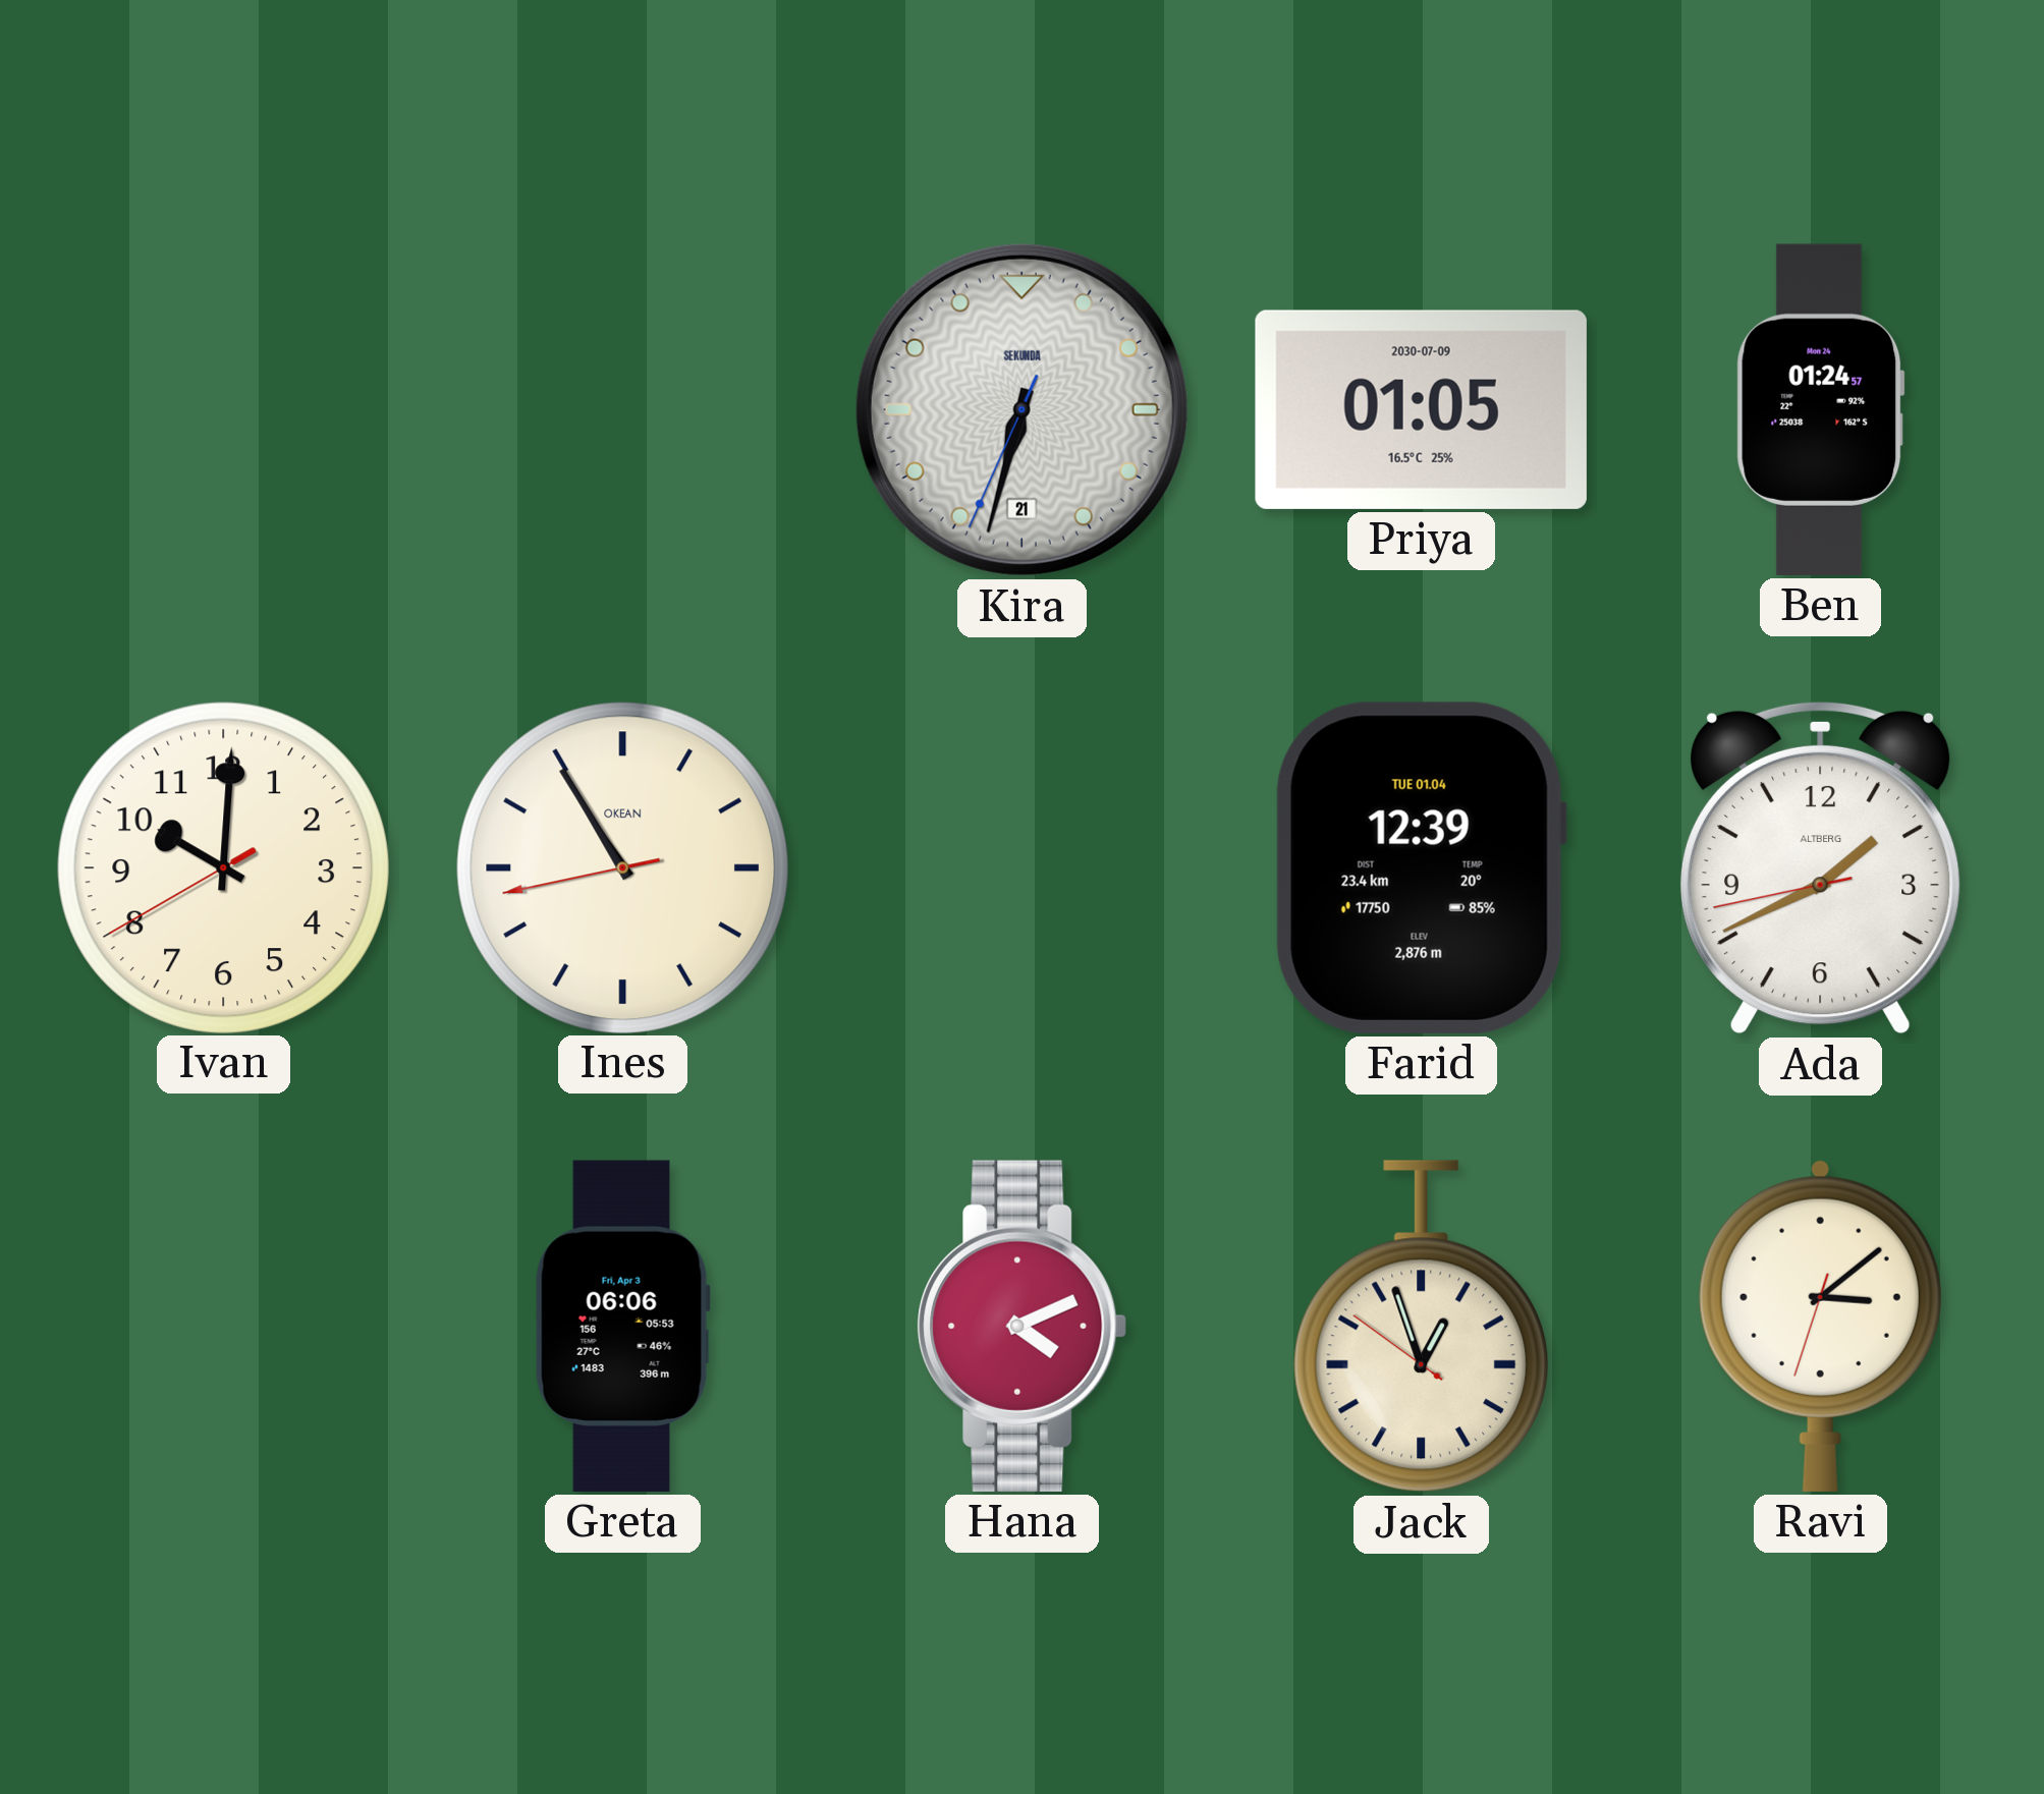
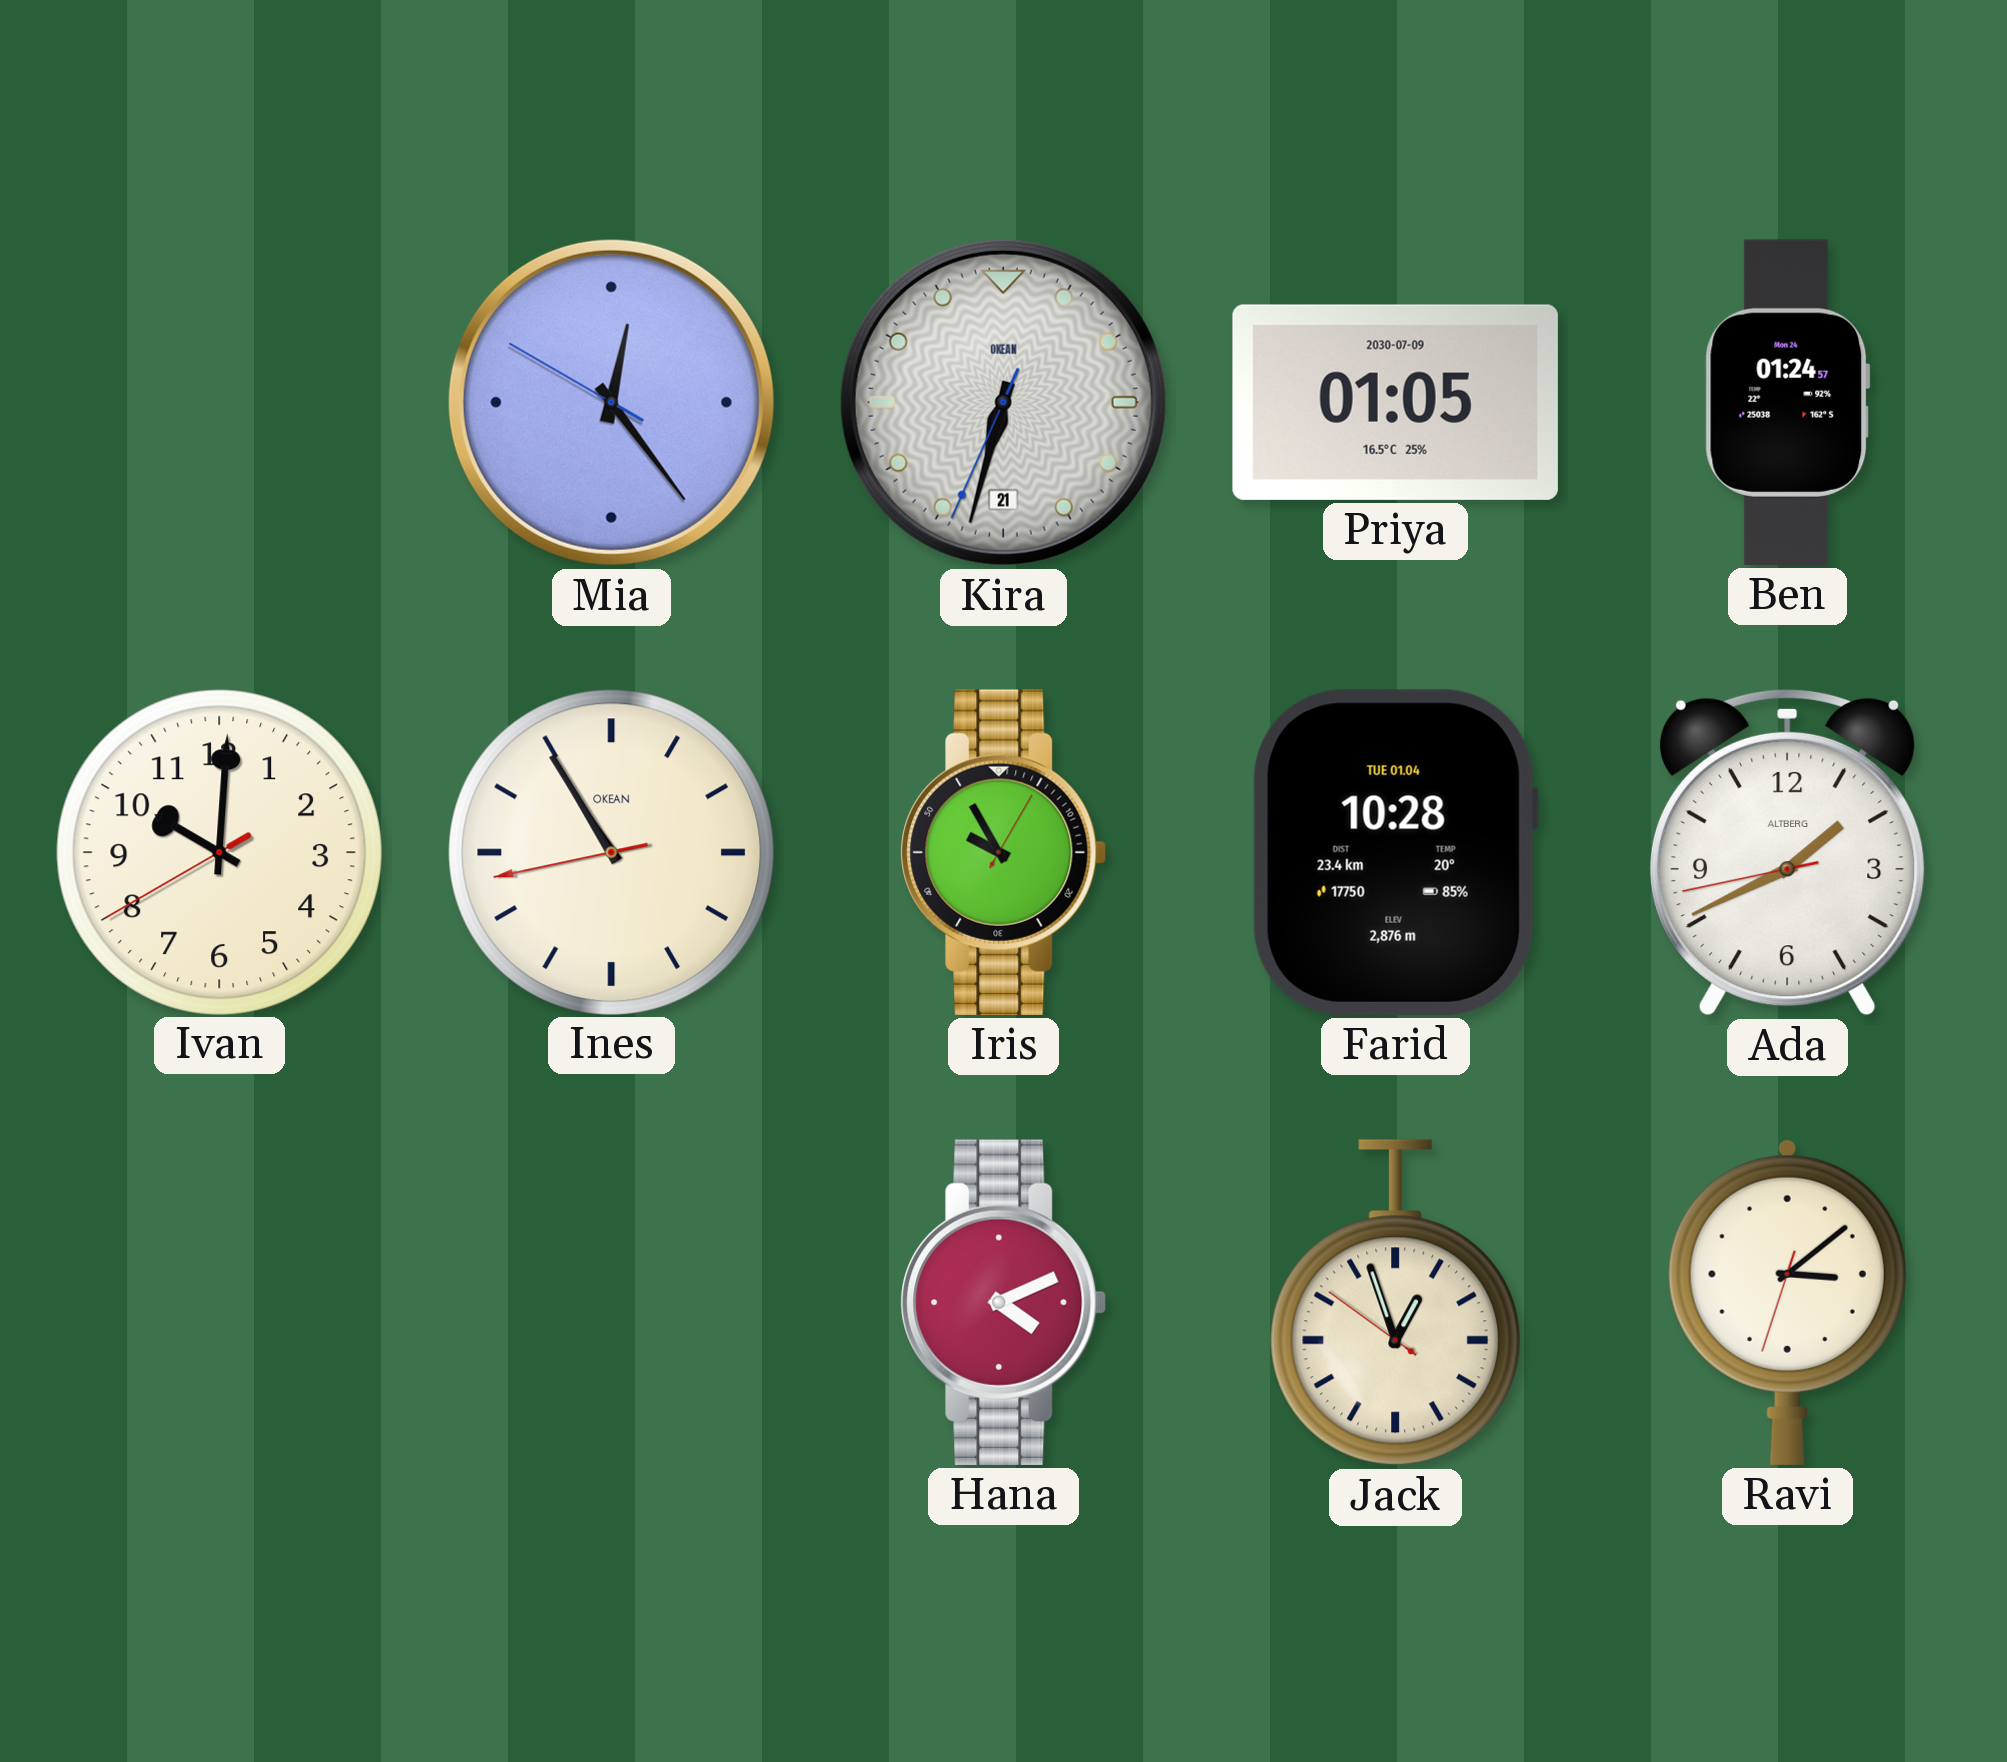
Mia: none -> 12:23 (611, 402)
Kira brand: SEKUNDA -> OKEAN (1003, 402)
Iris: none -> 9:55 (1004, 852)
Farid: 12:39 -> 10:28 (1395, 852)
Greta: 06:06 -> none (622, 1326)
